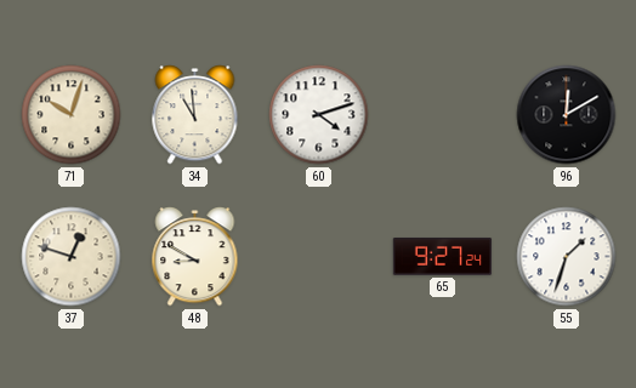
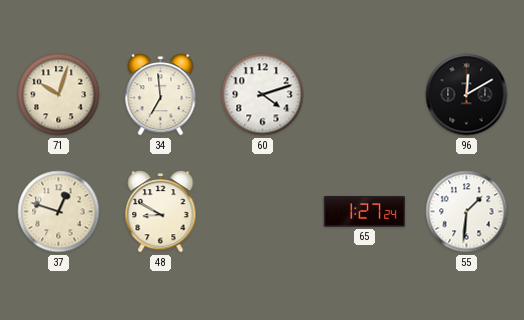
34: 10:59 -> 6:59 (161, 95)
65: 9:27 -> 1:27 (365, 212)
55: 1:33 -> 1:31 (467, 212)
